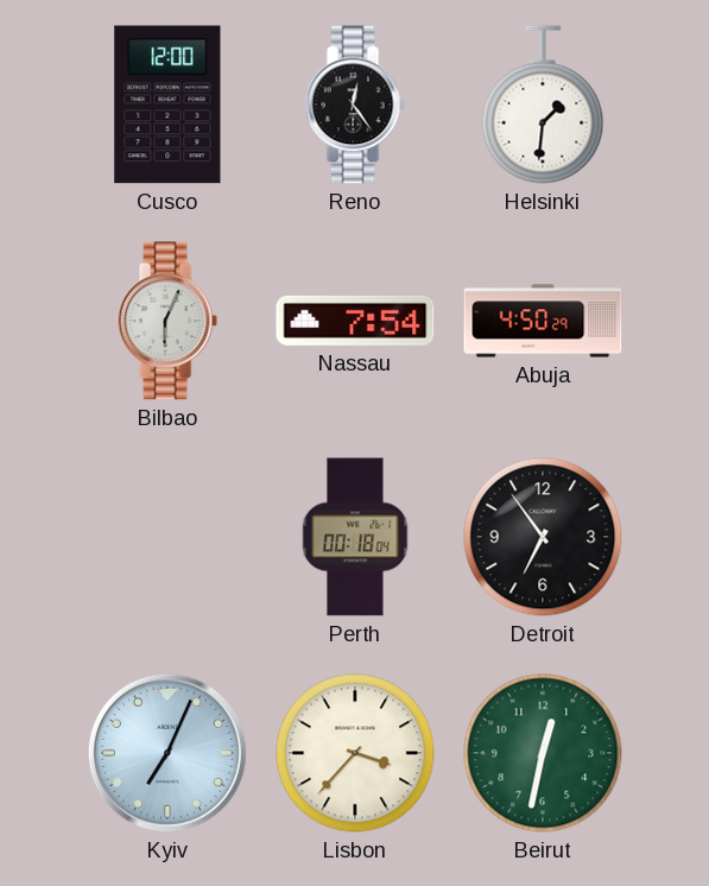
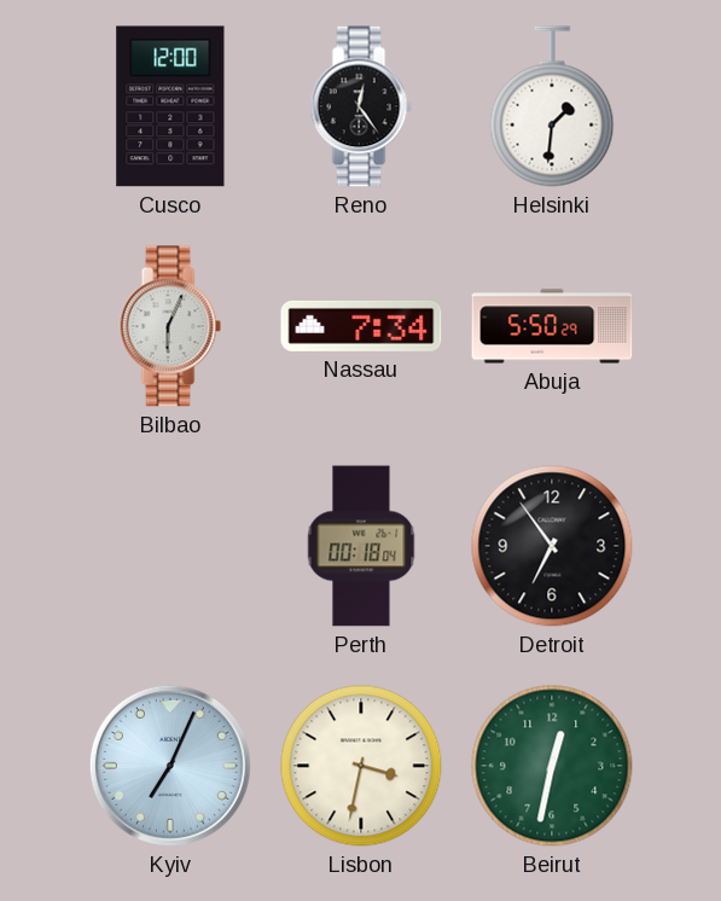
Nassau: 7:54 -> 7:34 (361, 326)
Abuja: 4:50 -> 5:50 (552, 326)
Lisbon: 3:37 -> 3:32 (361, 766)
